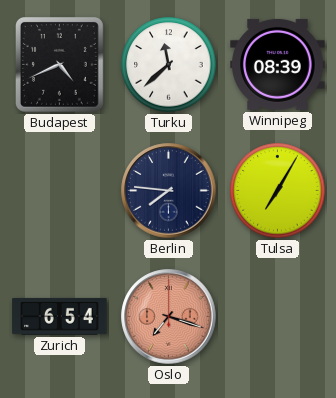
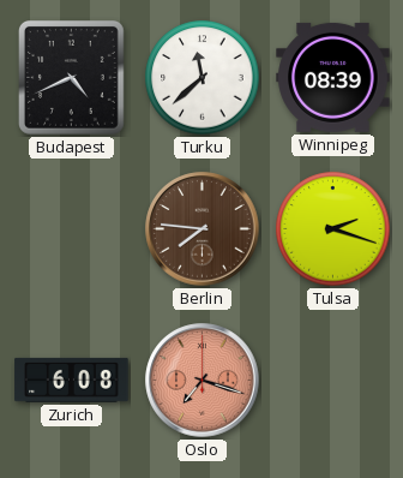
Berlin dial: navy -> brown (203, 229)
Tulsa: 7:05 -> 2:18 (333, 229)
Zurich: 6:54 -> 6:08 (72, 380)
